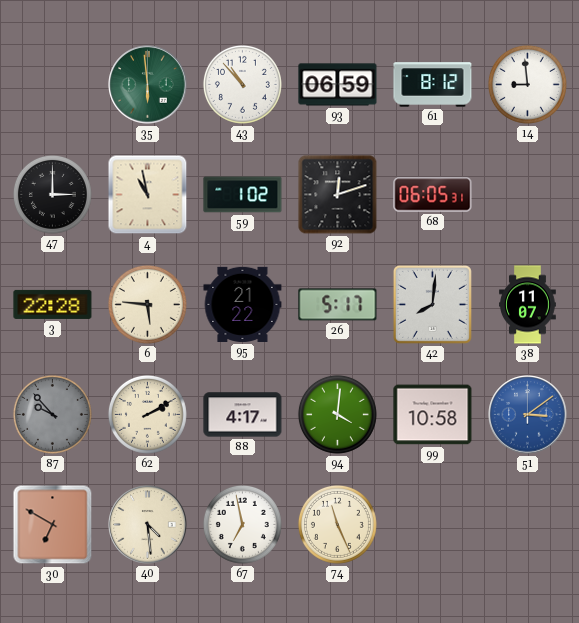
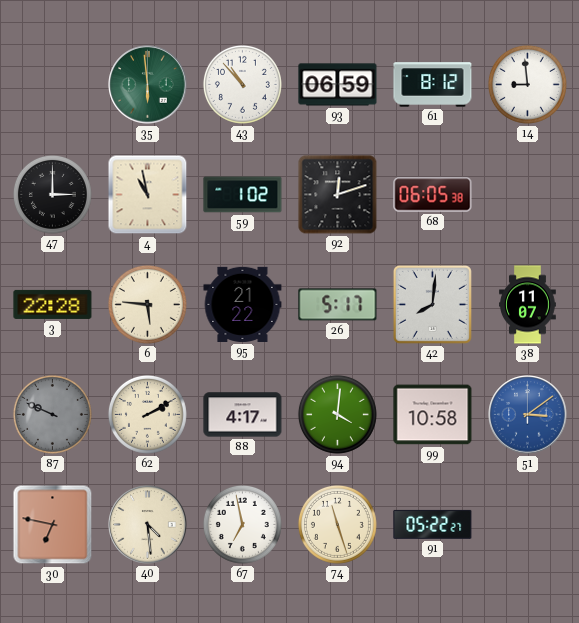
68: 06:05:31 -> 06:05:38 (433, 195)
87: 9:53 -> 9:49 (52, 414)
30: 6:50 -> 6:47 (53, 525)
74: 11:26 -> 11:27 (337, 524)
91: none -> 05:22 (433, 524)
